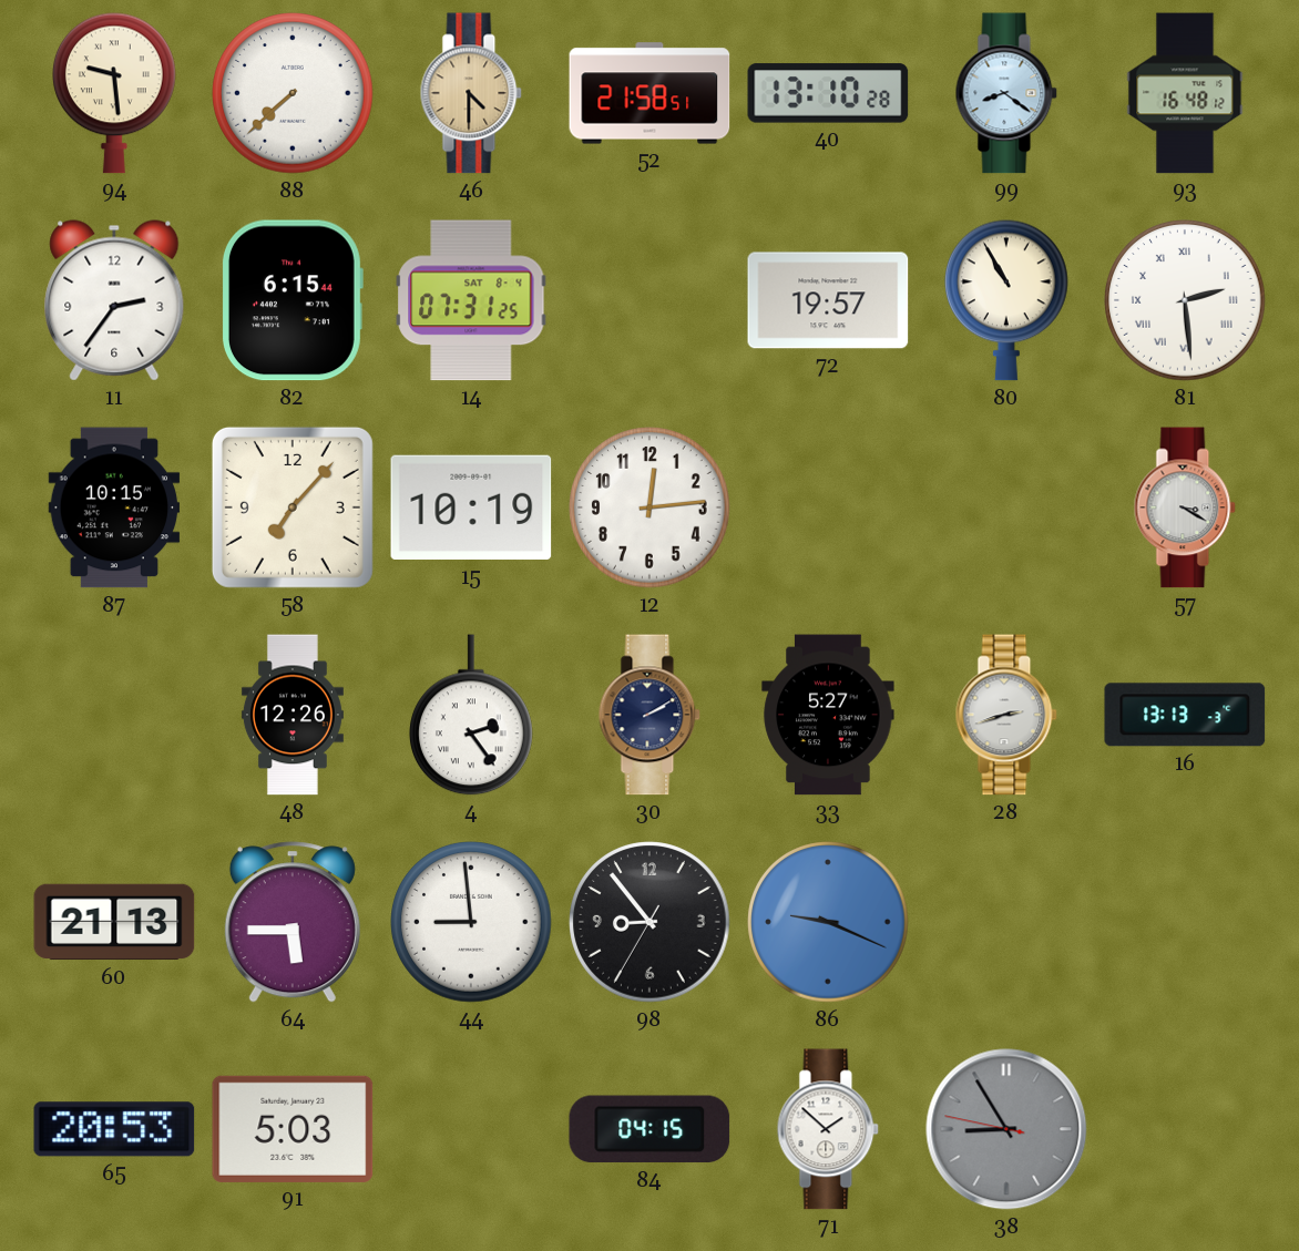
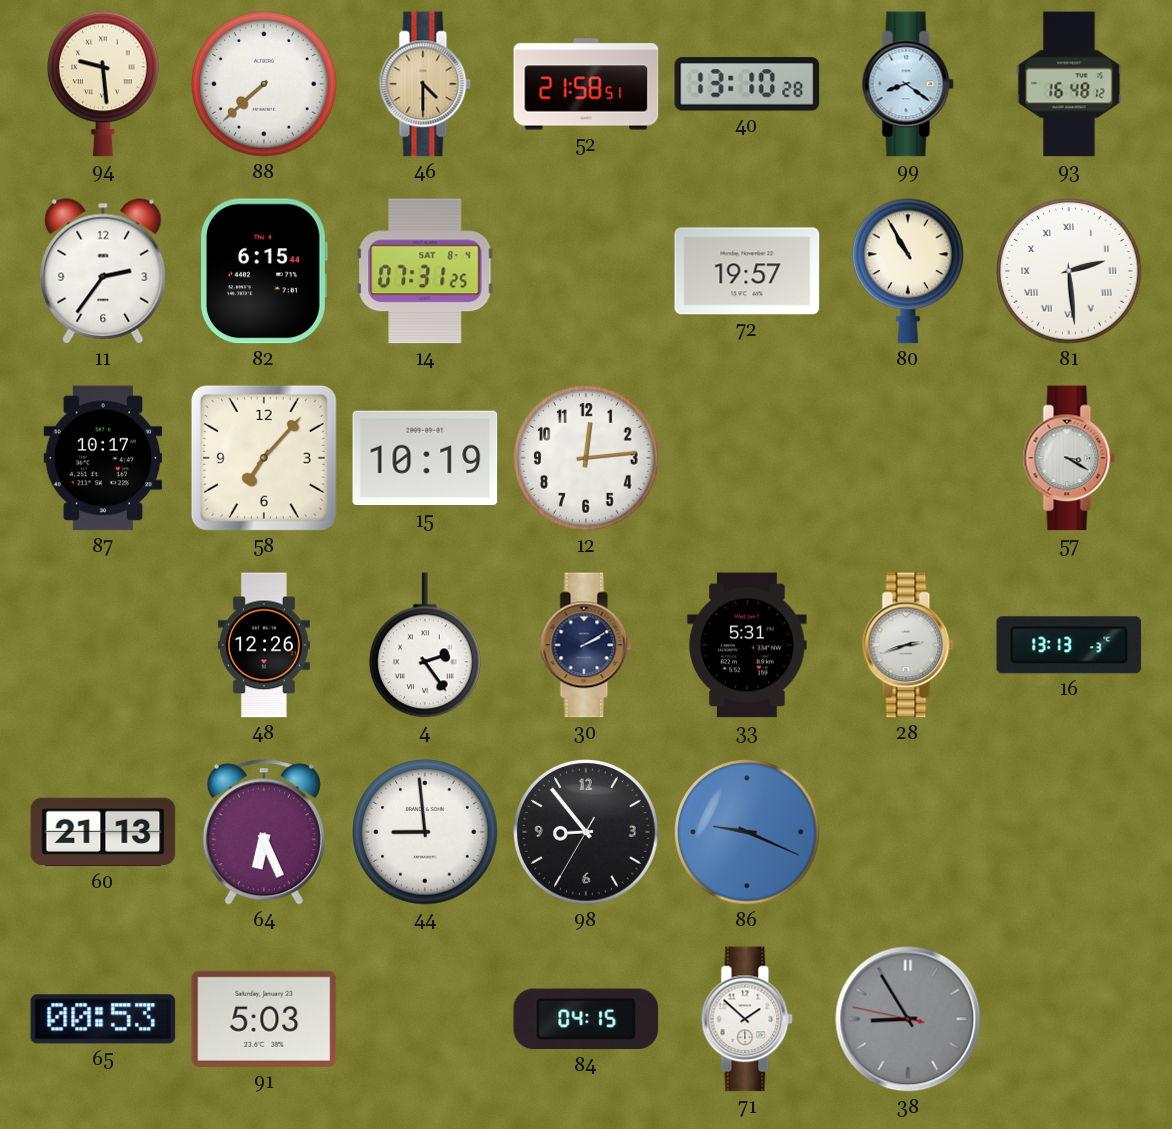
87: 10:15 -> 10:17 (103, 458)
33: 5:27 -> 5:31 (747, 645)
64: 5:45 -> 6:26 (264, 832)
65: 20:53 -> 00:53 (103, 1019)
